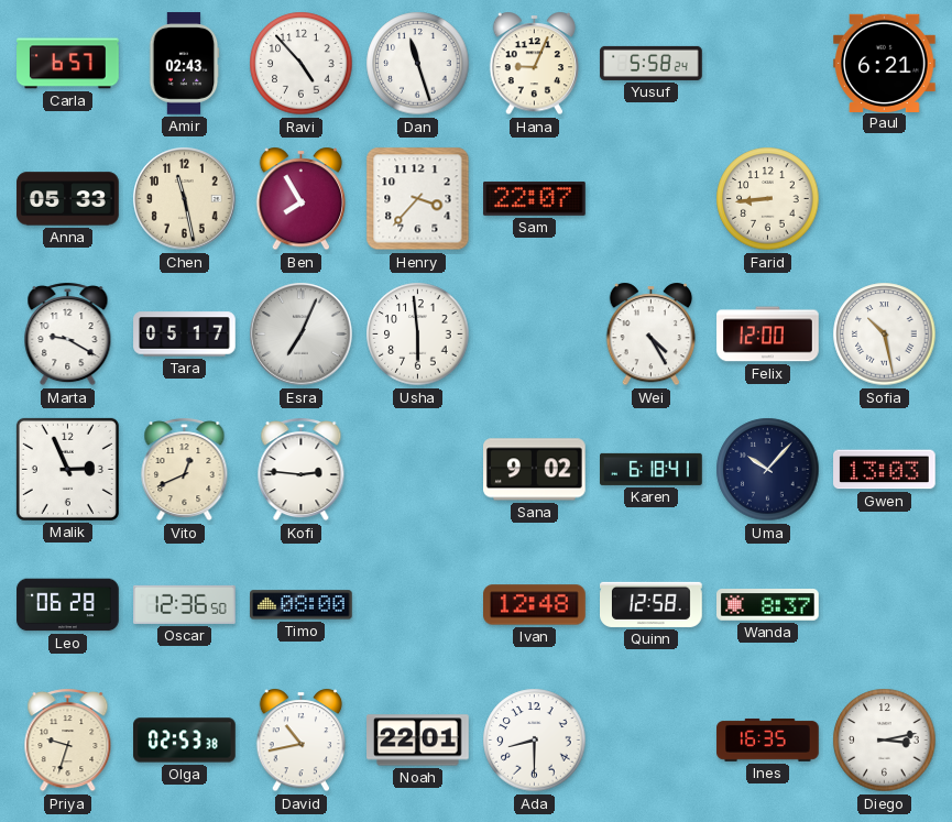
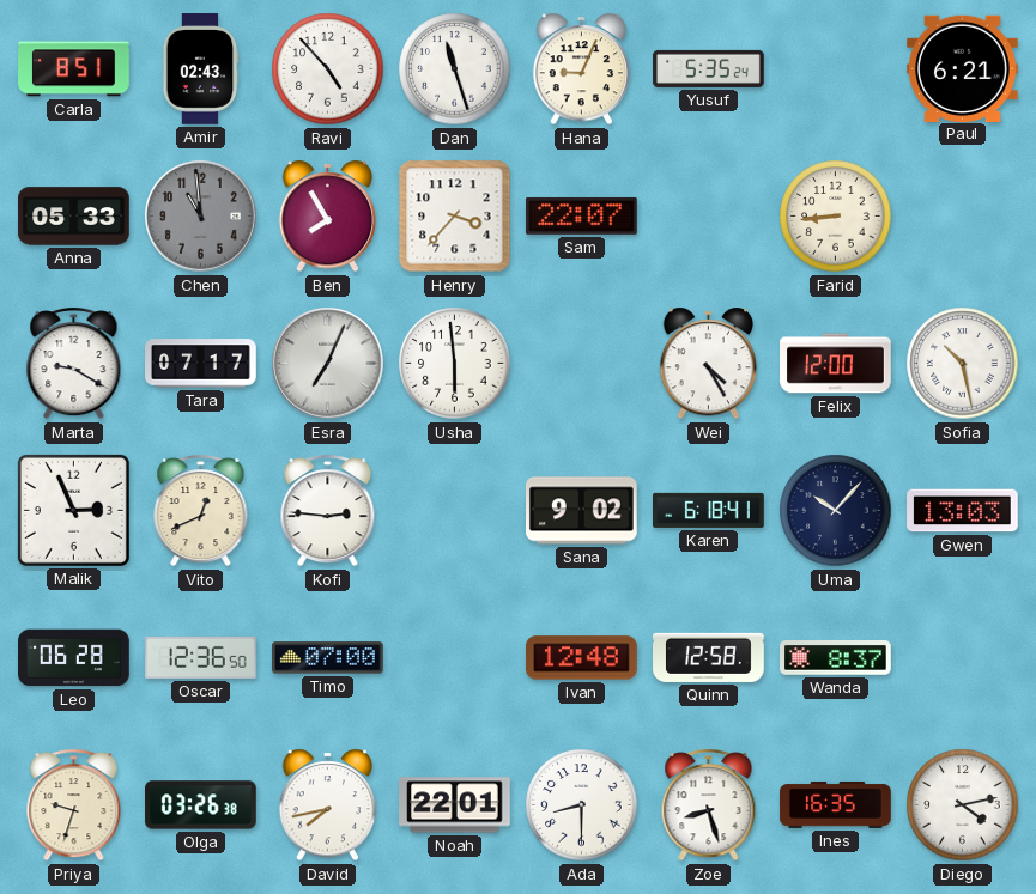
Carla: 6:57 -> 8:51 (74, 69)
Yusuf: 5:58 -> 5:35 (709, 68)
Chen: 11:28 -> 10:59 (201, 217)
Chen dial: cream -> grey (201, 217)
Tara: 05:17 -> 07:17 (201, 364)
Timo: 08:00 -> 07:00 (328, 658)
Olga: 02:53 -> 03:26 (201, 805)
David: 10:43 -> 7:43 (328, 805)
Zoe: none -> 8:27 (709, 805)
Diego: 3:13 -> 4:13 (963, 805)
